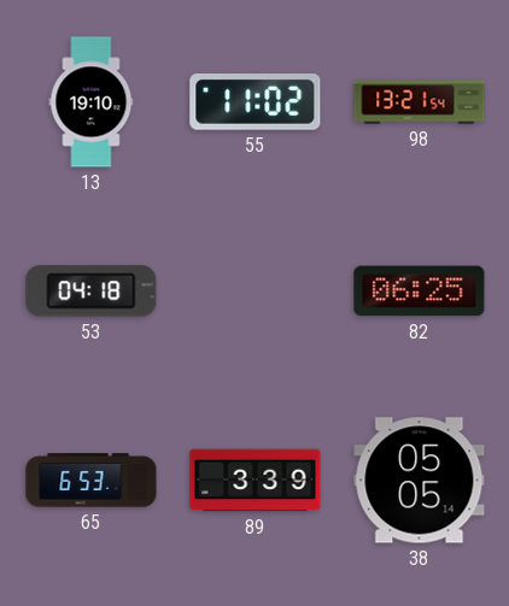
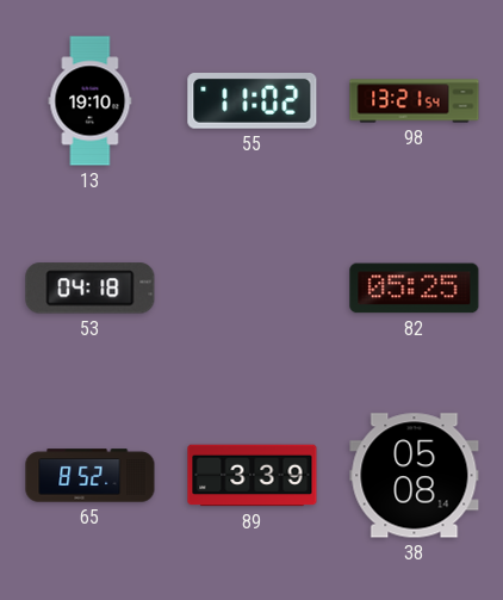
82: 06:25 -> 05:25 (415, 289)
65: 6:53 -> 8:52 (91, 476)
38: 05:05 -> 05:08 (415, 476)
